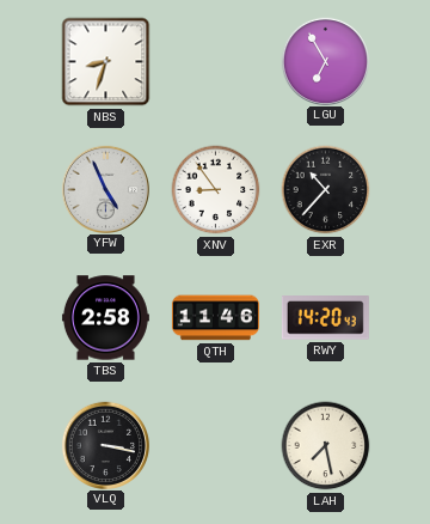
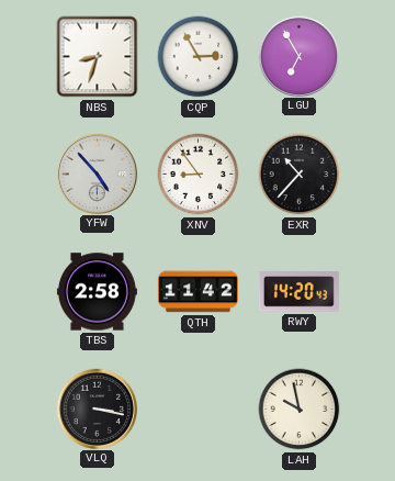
CQP: none -> 2:55 (199, 57)
YFW: 4:56 -> 4:53 (97, 174)
QTH: 11:46 -> 11:42 (198, 292)
LAH: 7:28 -> 9:58 (300, 410)
